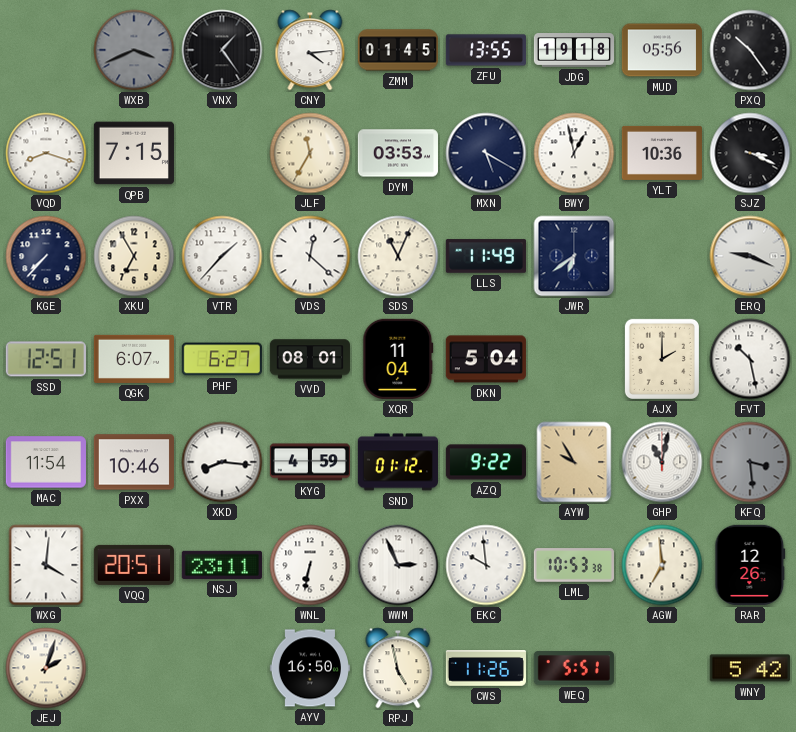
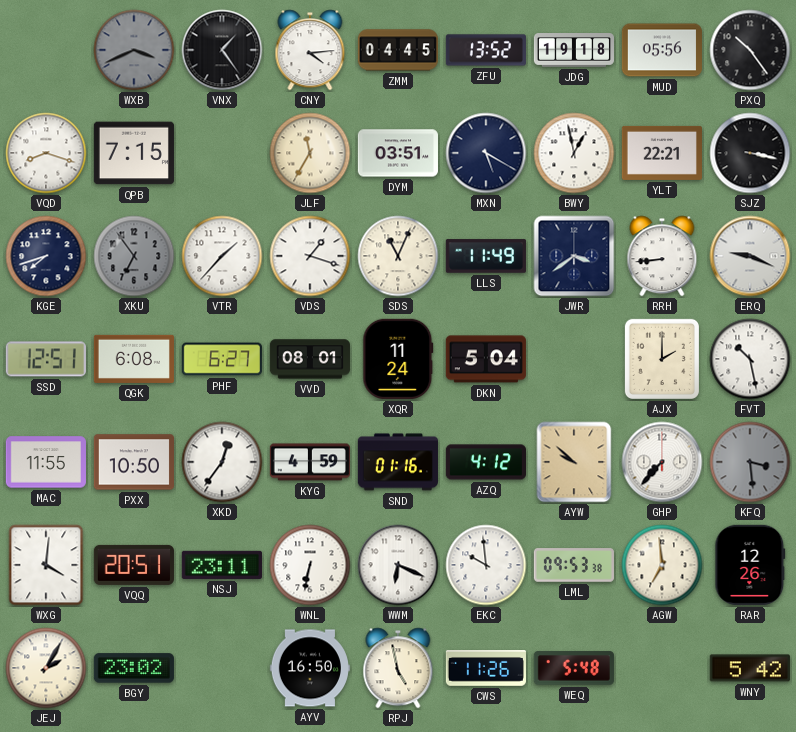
ZMM: 01:45 -> 04:45 (398, 50)
ZFU: 13:55 -> 13:52 (485, 50)
DYM: 03:53 -> 03:51 (397, 153)
YLT: 10:36 -> 22:21 (661, 153)
SJZ: 3:19 -> 3:17 (750, 153)
KGE: 7:37 -> 7:42 (46, 256)
XKU: 6:55 -> 6:54 (134, 256)
XKU dial: cream -> grey (134, 256)
VDS: 12:22 -> 1:18 (310, 256)
JWR: 6:39 -> 3:39 (574, 256)
RRH: none -> 8:44 (662, 256)
QGK: 6:07 -> 6:08 (134, 359)
XQR: 11:04 -> 11:24 (398, 359)
MAC: 11:54 -> 11:55 (46, 462)
PXX: 10:46 -> 10:50 (134, 462)
XKD: 8:16 -> 12:36 (222, 462)
SND: 01:12 -> 01:16 (398, 462)
AZQ: 9:22 -> 4:12 (485, 462)
AYW: 9:55 -> 9:52 (574, 462)
GHP: 11:02 -> 7:37 (662, 462)
WWM: 2:56 -> 6:19 (398, 565)
LML: 10:53 -> 09:53 (573, 565)
JEJ: 2:03 -> 2:05 (46, 668)
BGY: none -> 23:02 (134, 668)
WEQ: 5:51 -> 5:48 (574, 668)
